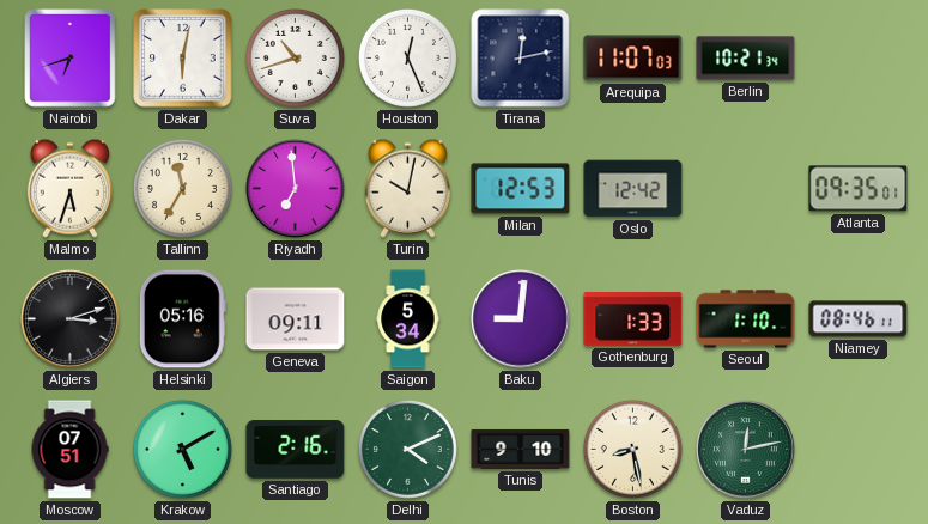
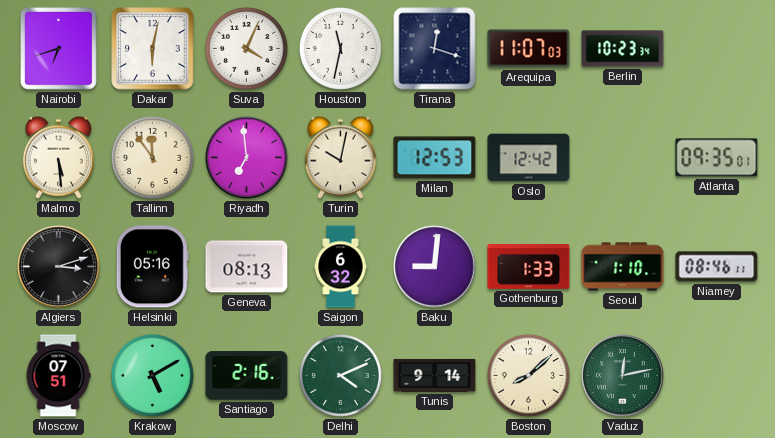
Suva: 10:42 -> 4:04 (246, 48)
Houston: 12:26 -> 11:32 (340, 48)
Tirana: 12:13 -> 12:18 (435, 49)
Berlin: 10:21 -> 10:23 (623, 49)
Malmo: 5:33 -> 5:29 (58, 157)
Tallinn: 11:35 -> 11:54 (152, 157)
Geneva: 09:11 -> 08:13 (247, 267)
Saigon: 5:34 -> 6:32 (341, 267)
Tunis: 9:10 -> 9:14 (435, 375)
Boston: 8:28 -> 8:08 (528, 375)
